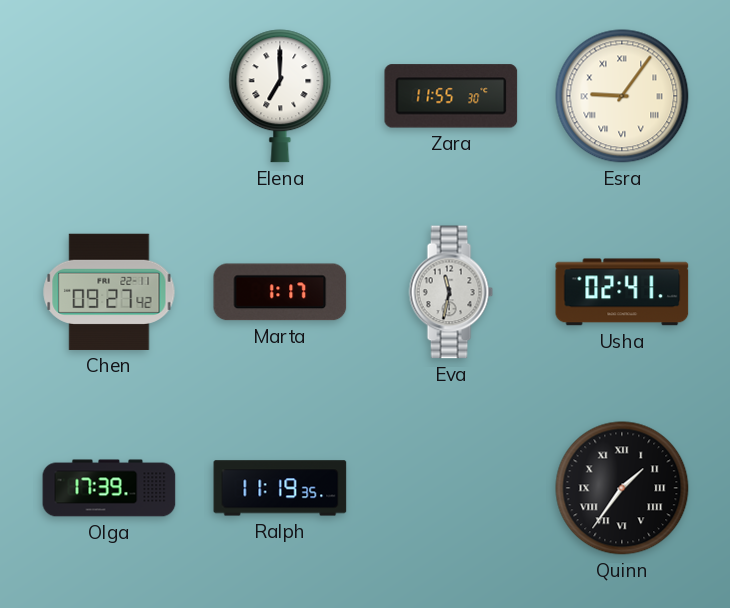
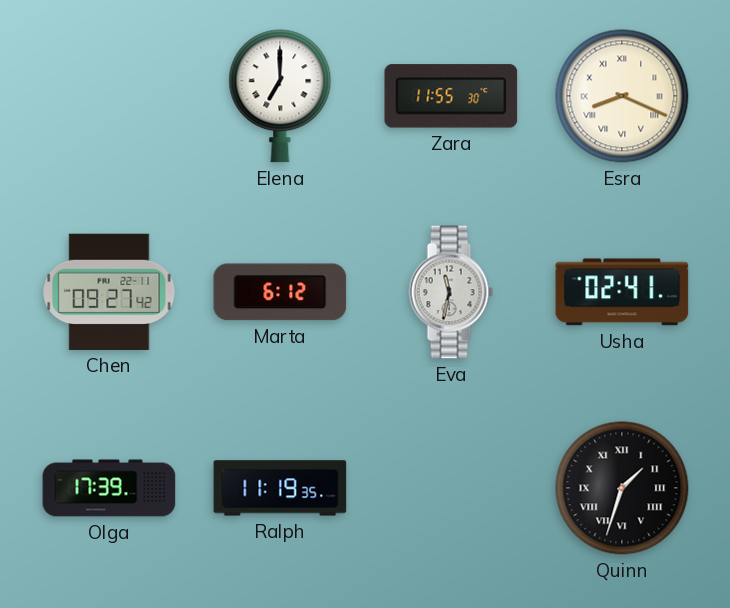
Esra: 9:06 -> 8:19 (622, 96)
Marta: 1:17 -> 6:12 (280, 292)
Quinn: 1:36 -> 1:33 (622, 488)
